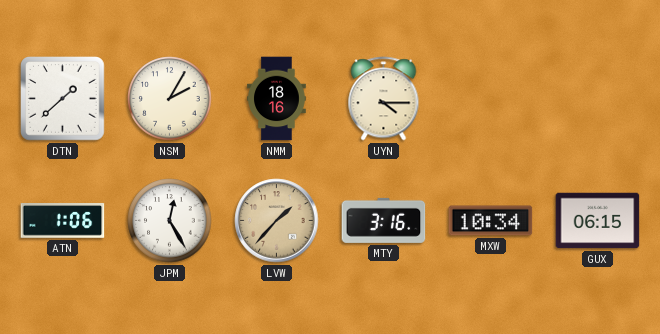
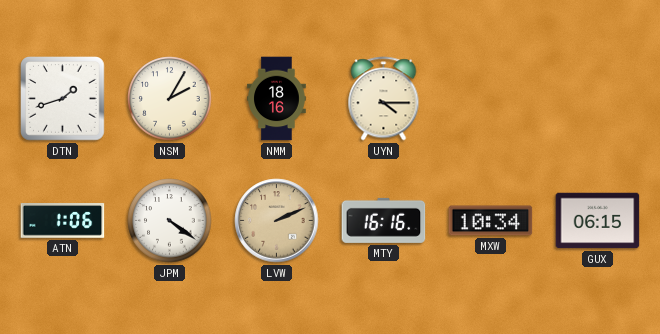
DTN: 1:38 -> 1:42 (63, 99)
JPM: 12:25 -> 4:21 (170, 221)
LVW: 1:37 -> 2:11 (277, 221)
MTY: 3:16 -> 16:16 (384, 220)
